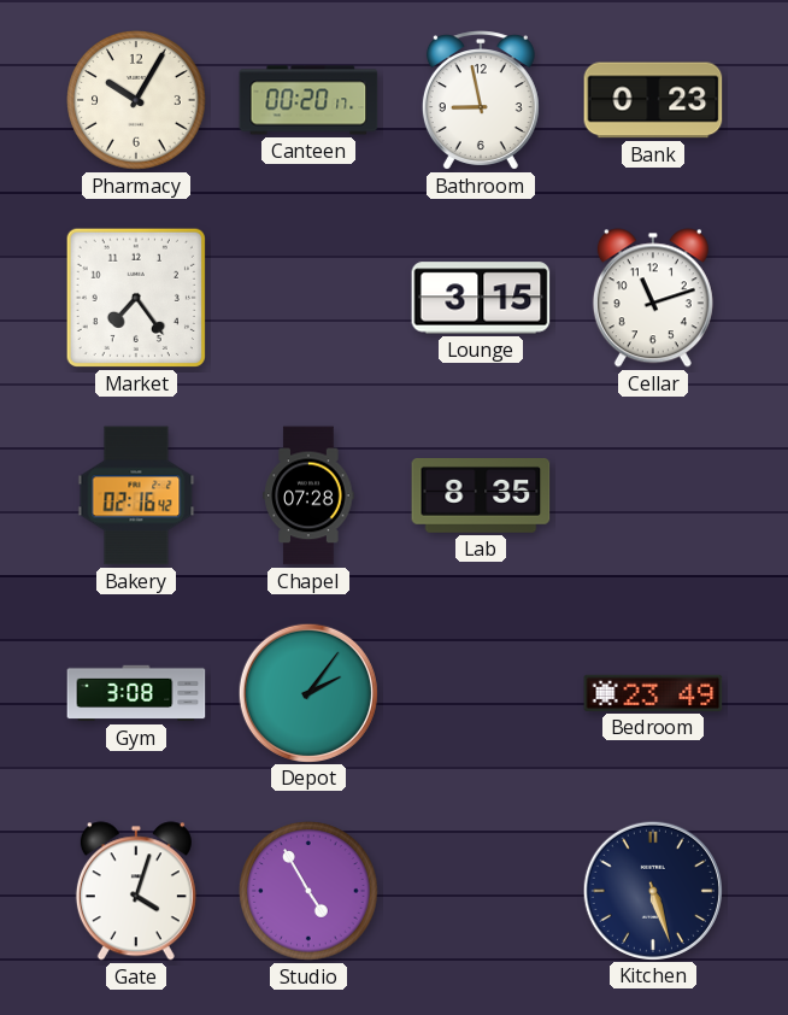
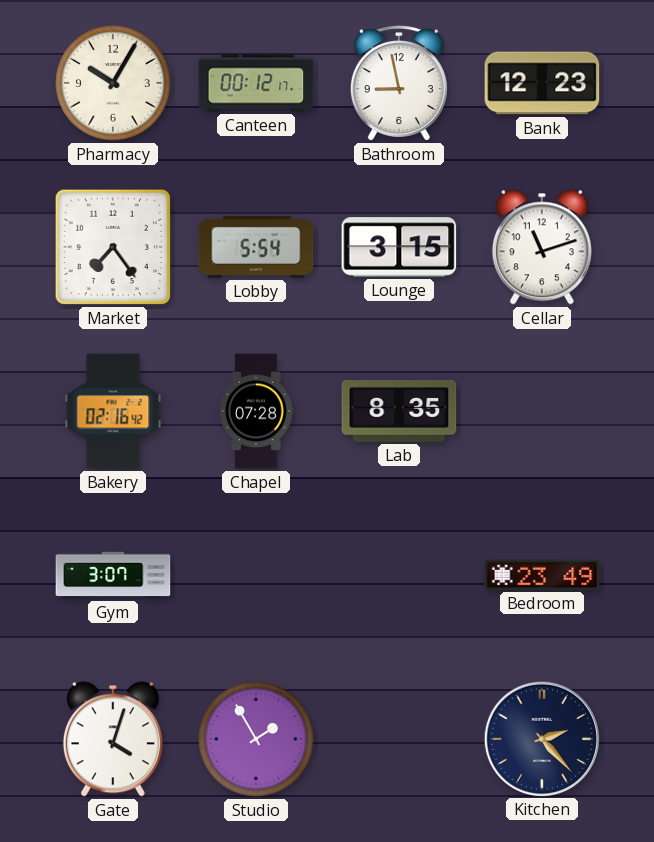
Canteen: 00:20 -> 00:12 (256, 83)
Bank: 0:23 -> 12:23 (542, 83)
Lobby: none -> 5:54 (256, 247)
Gym: 3:08 -> 3:07 (113, 575)
Depot: 2:06 -> none (307, 692)
Studio: 4:55 -> 1:55 (256, 739)
Kitchen: 5:27 -> 2:23 (541, 738)
